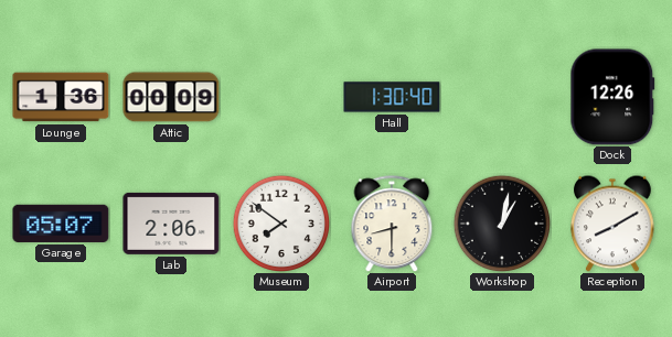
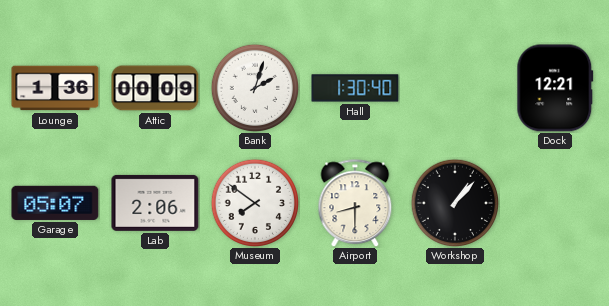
Bank: none -> 2:03 (254, 87)
Dock: 12:26 -> 12:21 (555, 88)
Workshop: 1:02 -> 1:07 (454, 202)
Reception: 8:10 -> none (614, 224)
